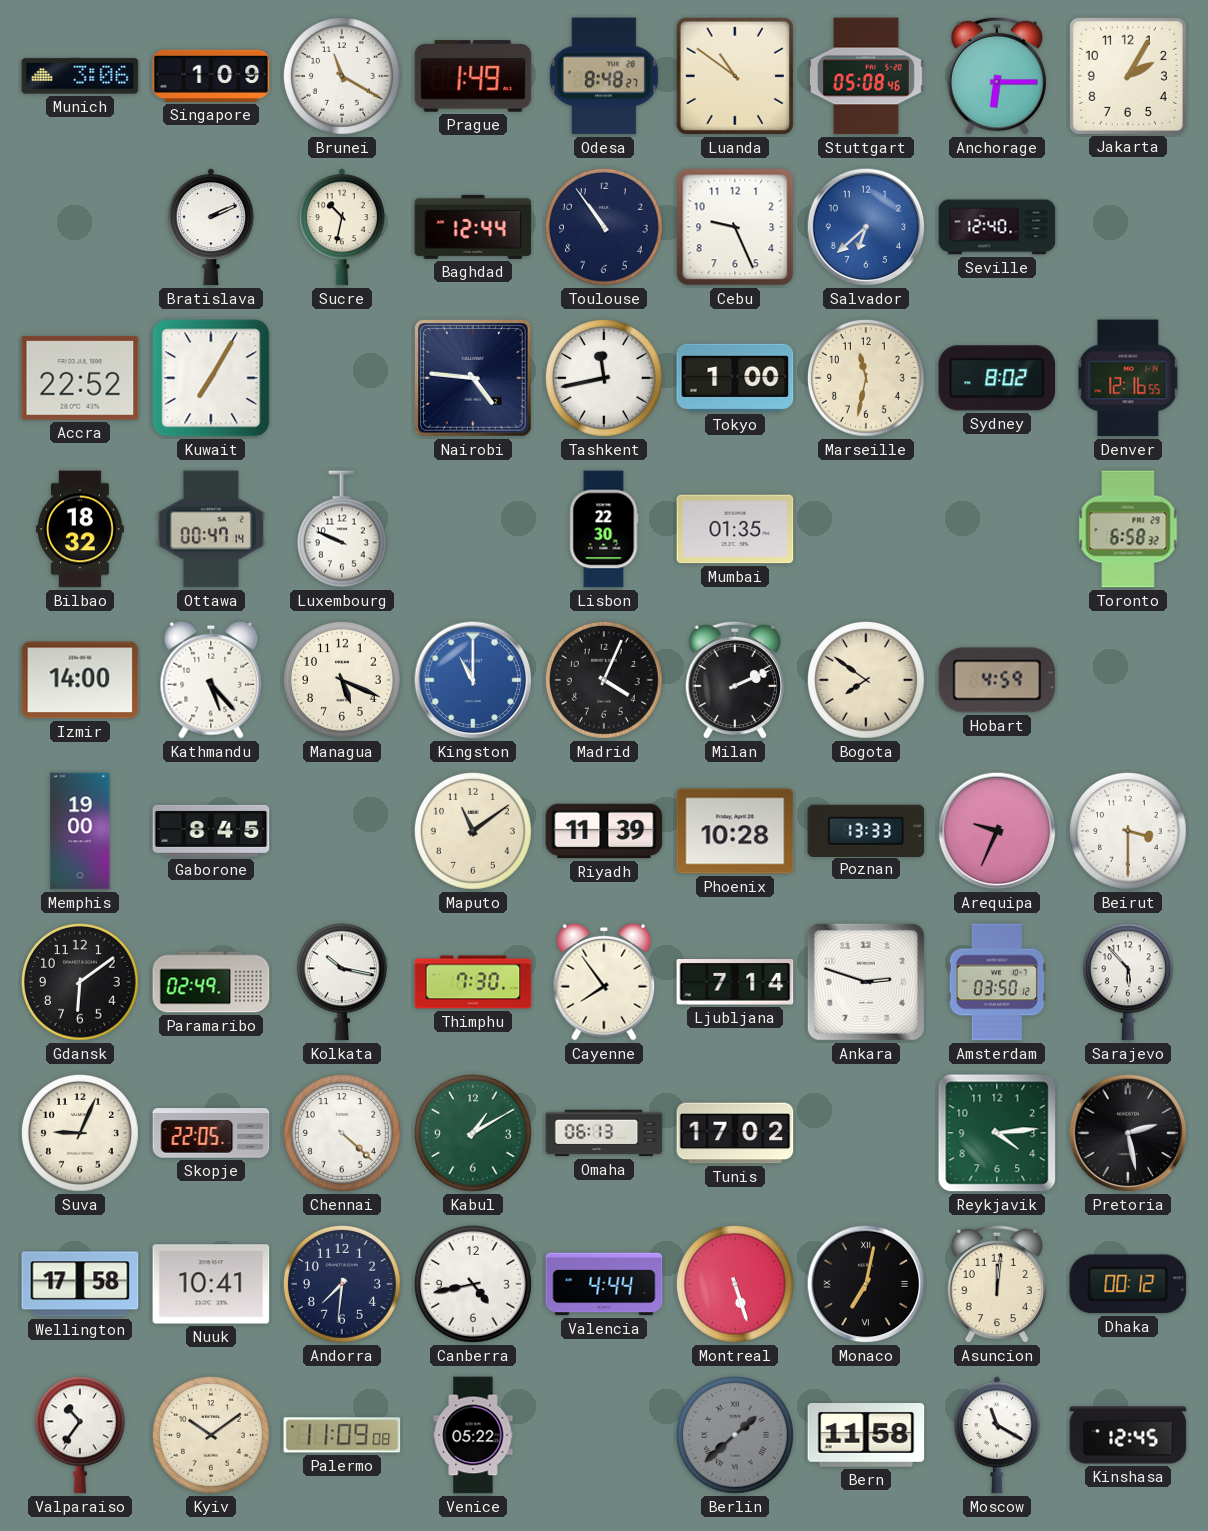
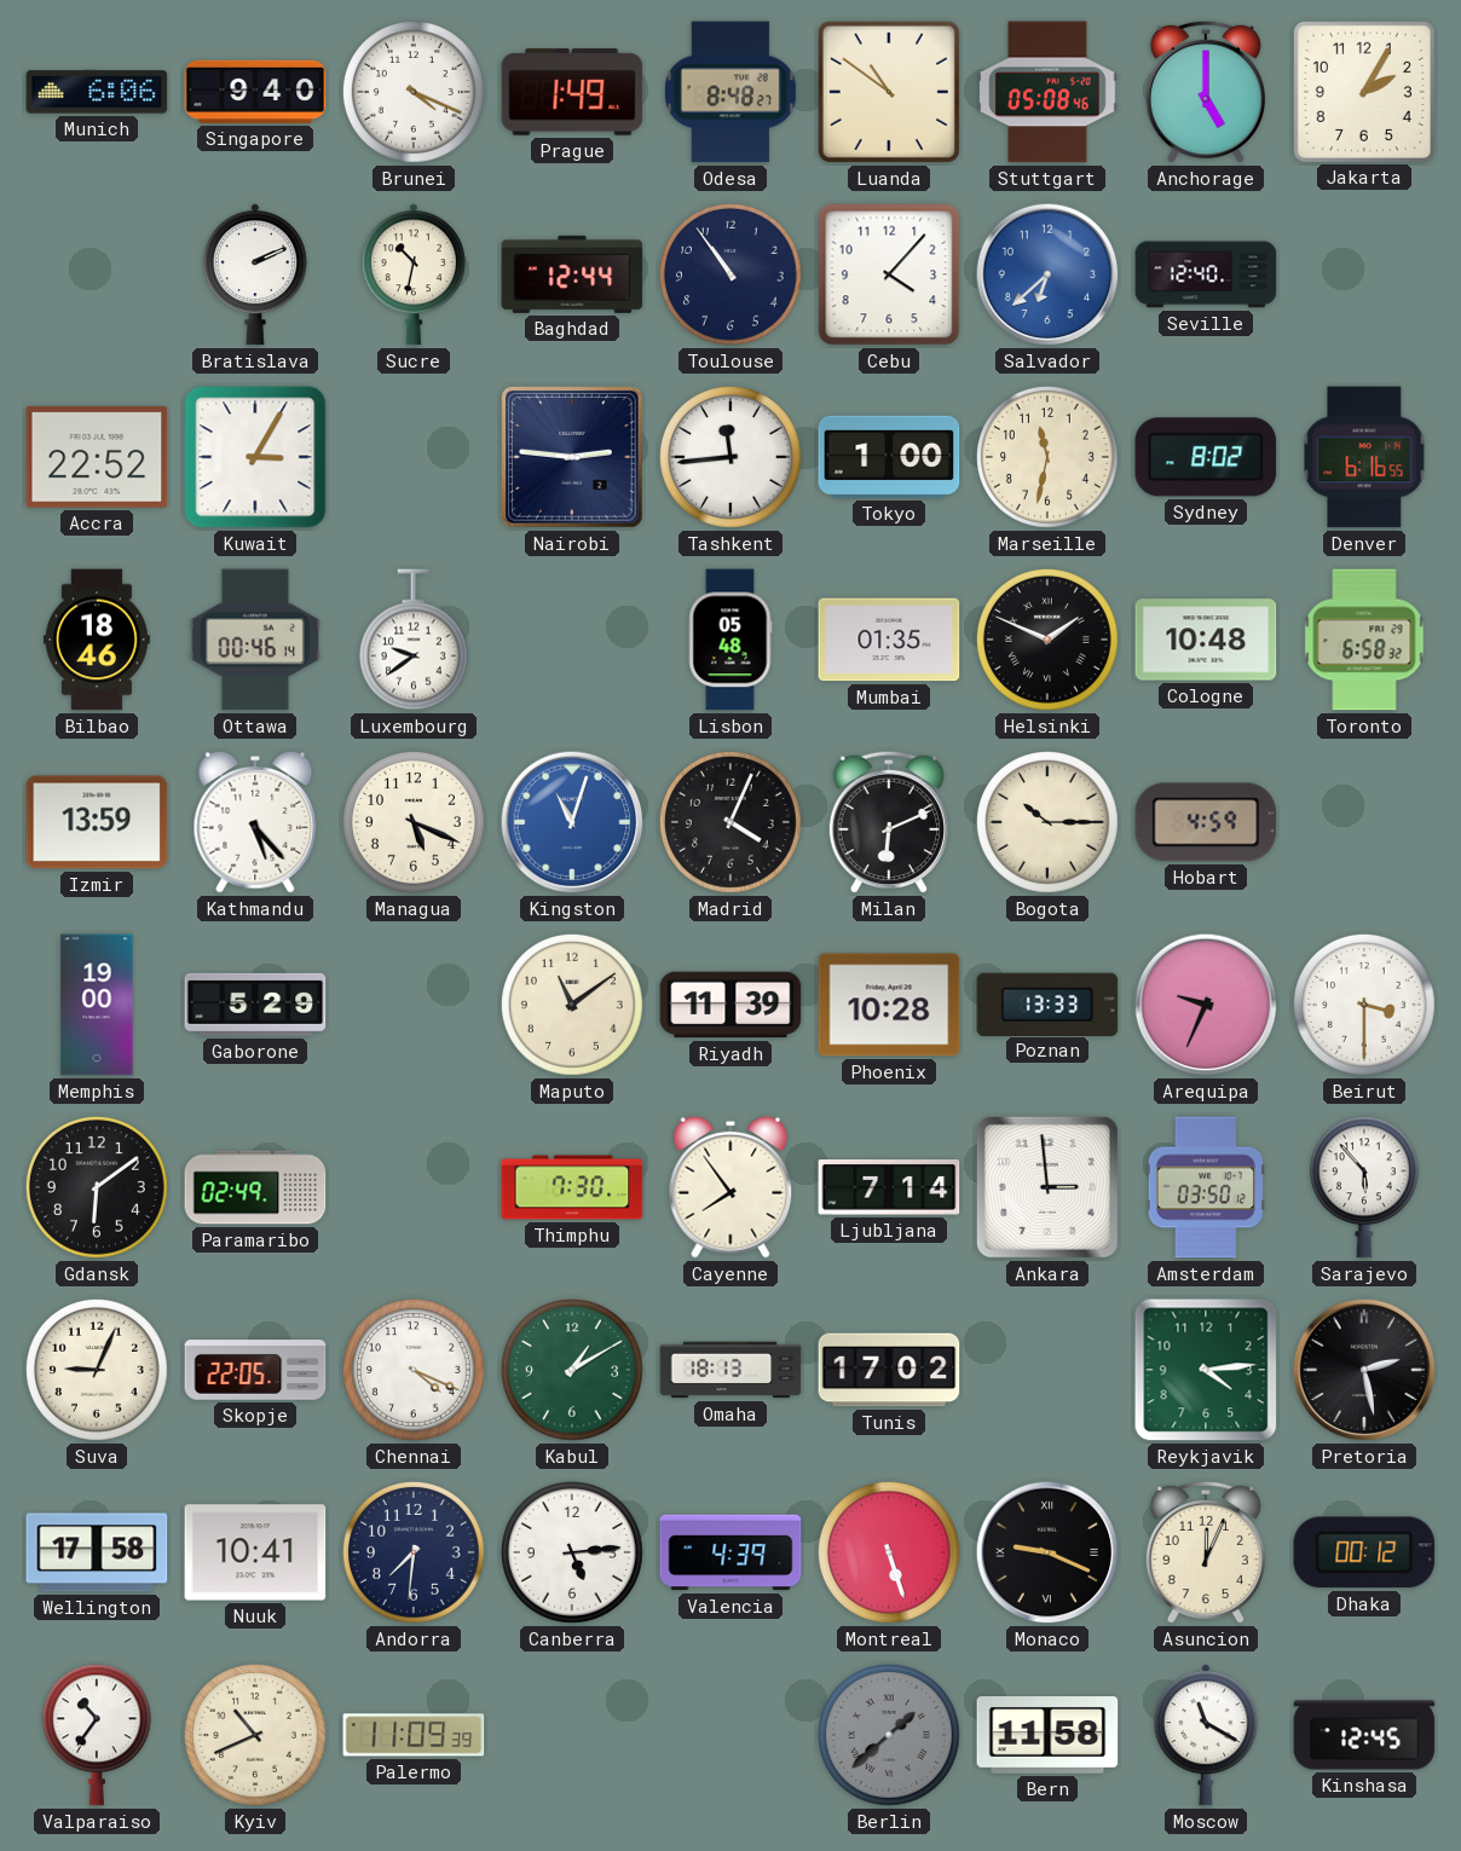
Munich: 3:06 -> 6:06 (97, 92)
Singapore: 1:09 -> 9:40 (255, 92)
Brunei: 11:20 -> 4:19 (414, 92)
Anchorage: 6:15 -> 5:00 (1205, 92)
Cebu: 9:26 -> 4:07 (889, 274)
Kuwait: 7:05 -> 3:05 (255, 457)
Nairobi: 4:46 -> 2:46 (573, 458)
Tashkent: 11:43 -> 11:44 (730, 457)
Denver: 12:16 -> 6:16 (1364, 457)
Bilbao: 18:32 -> 18:46 (97, 640)
Ottawa: 00:47 -> 00:46 (254, 640)
Luxembourg: 9:49 -> 9:39 (414, 640)
Lisbon: 22:30 -> 05:48 (730, 640)
Helsinki: none -> 1:49 (1047, 640)
Cologne: none -> 10:48 (1206, 640)
Izmir: 14:00 -> 13:59 (97, 822)
Kingston: 11:00 -> 11:03 (572, 822)
Milan: 2:11 -> 6:11 (888, 822)
Bogota: 7:51 -> 10:15 (1047, 822)
Gaborone: 8:45 -> 5:29 (255, 1005)
Kolkata: 10:17 -> none (342, 982)
Ankara: 2:48 -> 2:59 (1047, 1187)
Chennai: 4:22 -> 4:19 (414, 1370)
Omaha: 06:13 -> 18:13 (730, 1370)
Canberra: 4:43 -> 5:14 (572, 1552)
Valencia: 4:44 -> 4:39 (730, 1552)
Monaco: 7:02 -> 9:19 (1047, 1552)
Asuncion: 12:01 -> 12:04 (1205, 1552)
Kyiv: 10:09 -> 10:41 (255, 1735)
Palermo: 11:09:08 -> 11:09:39 (414, 1735)
Venice: 05:22 -> none (473, 1435)
